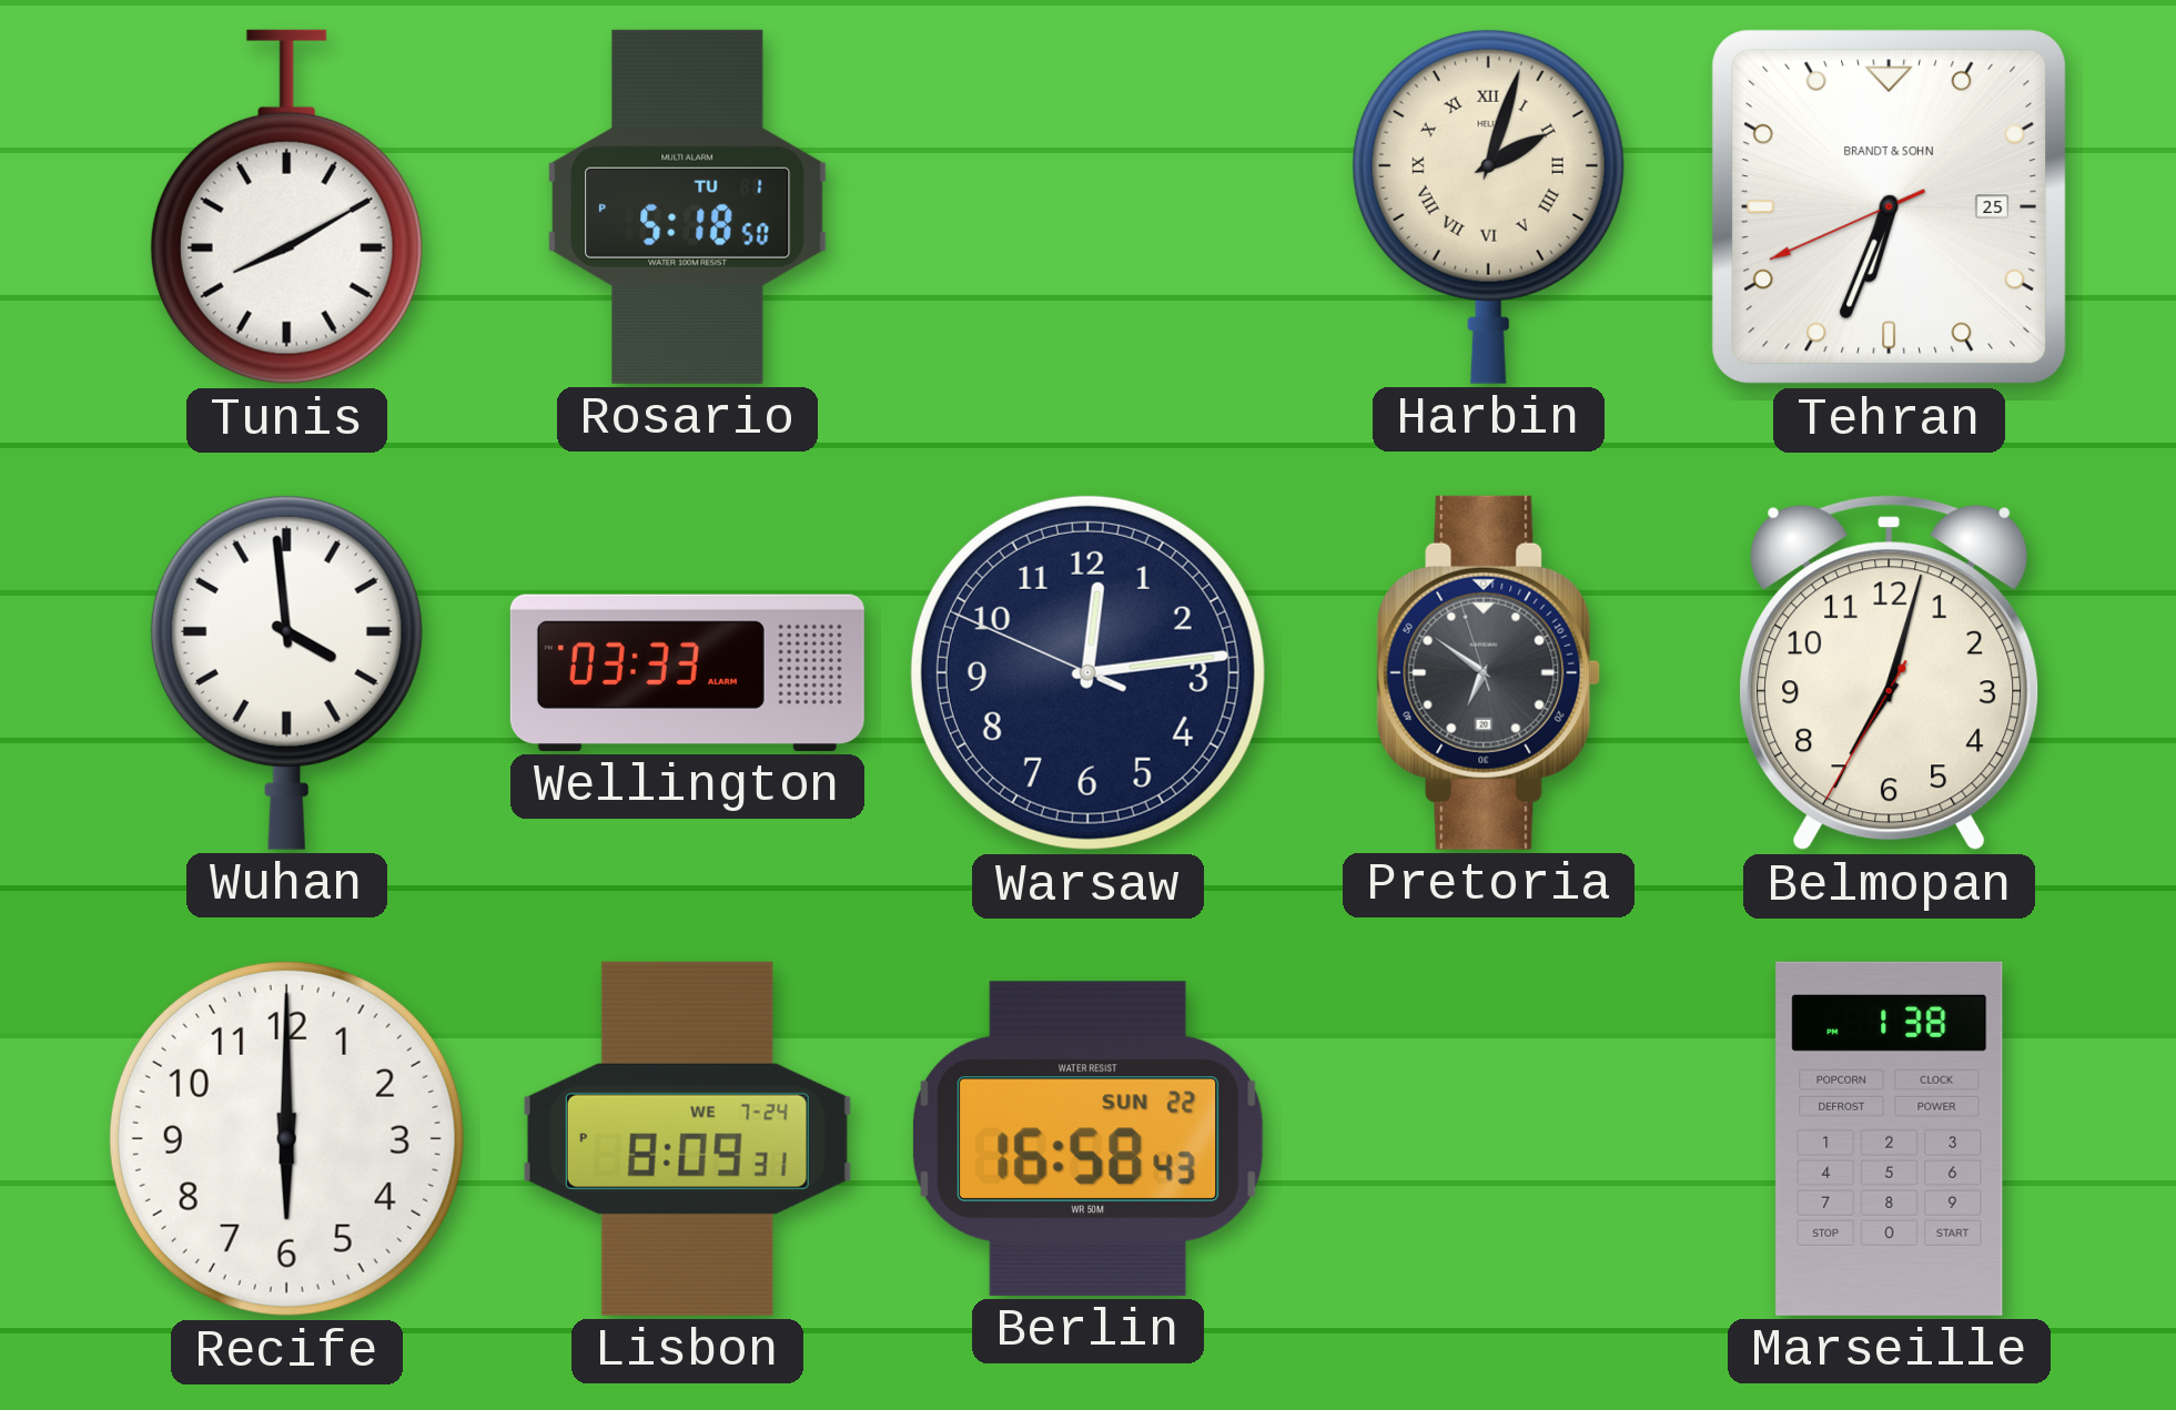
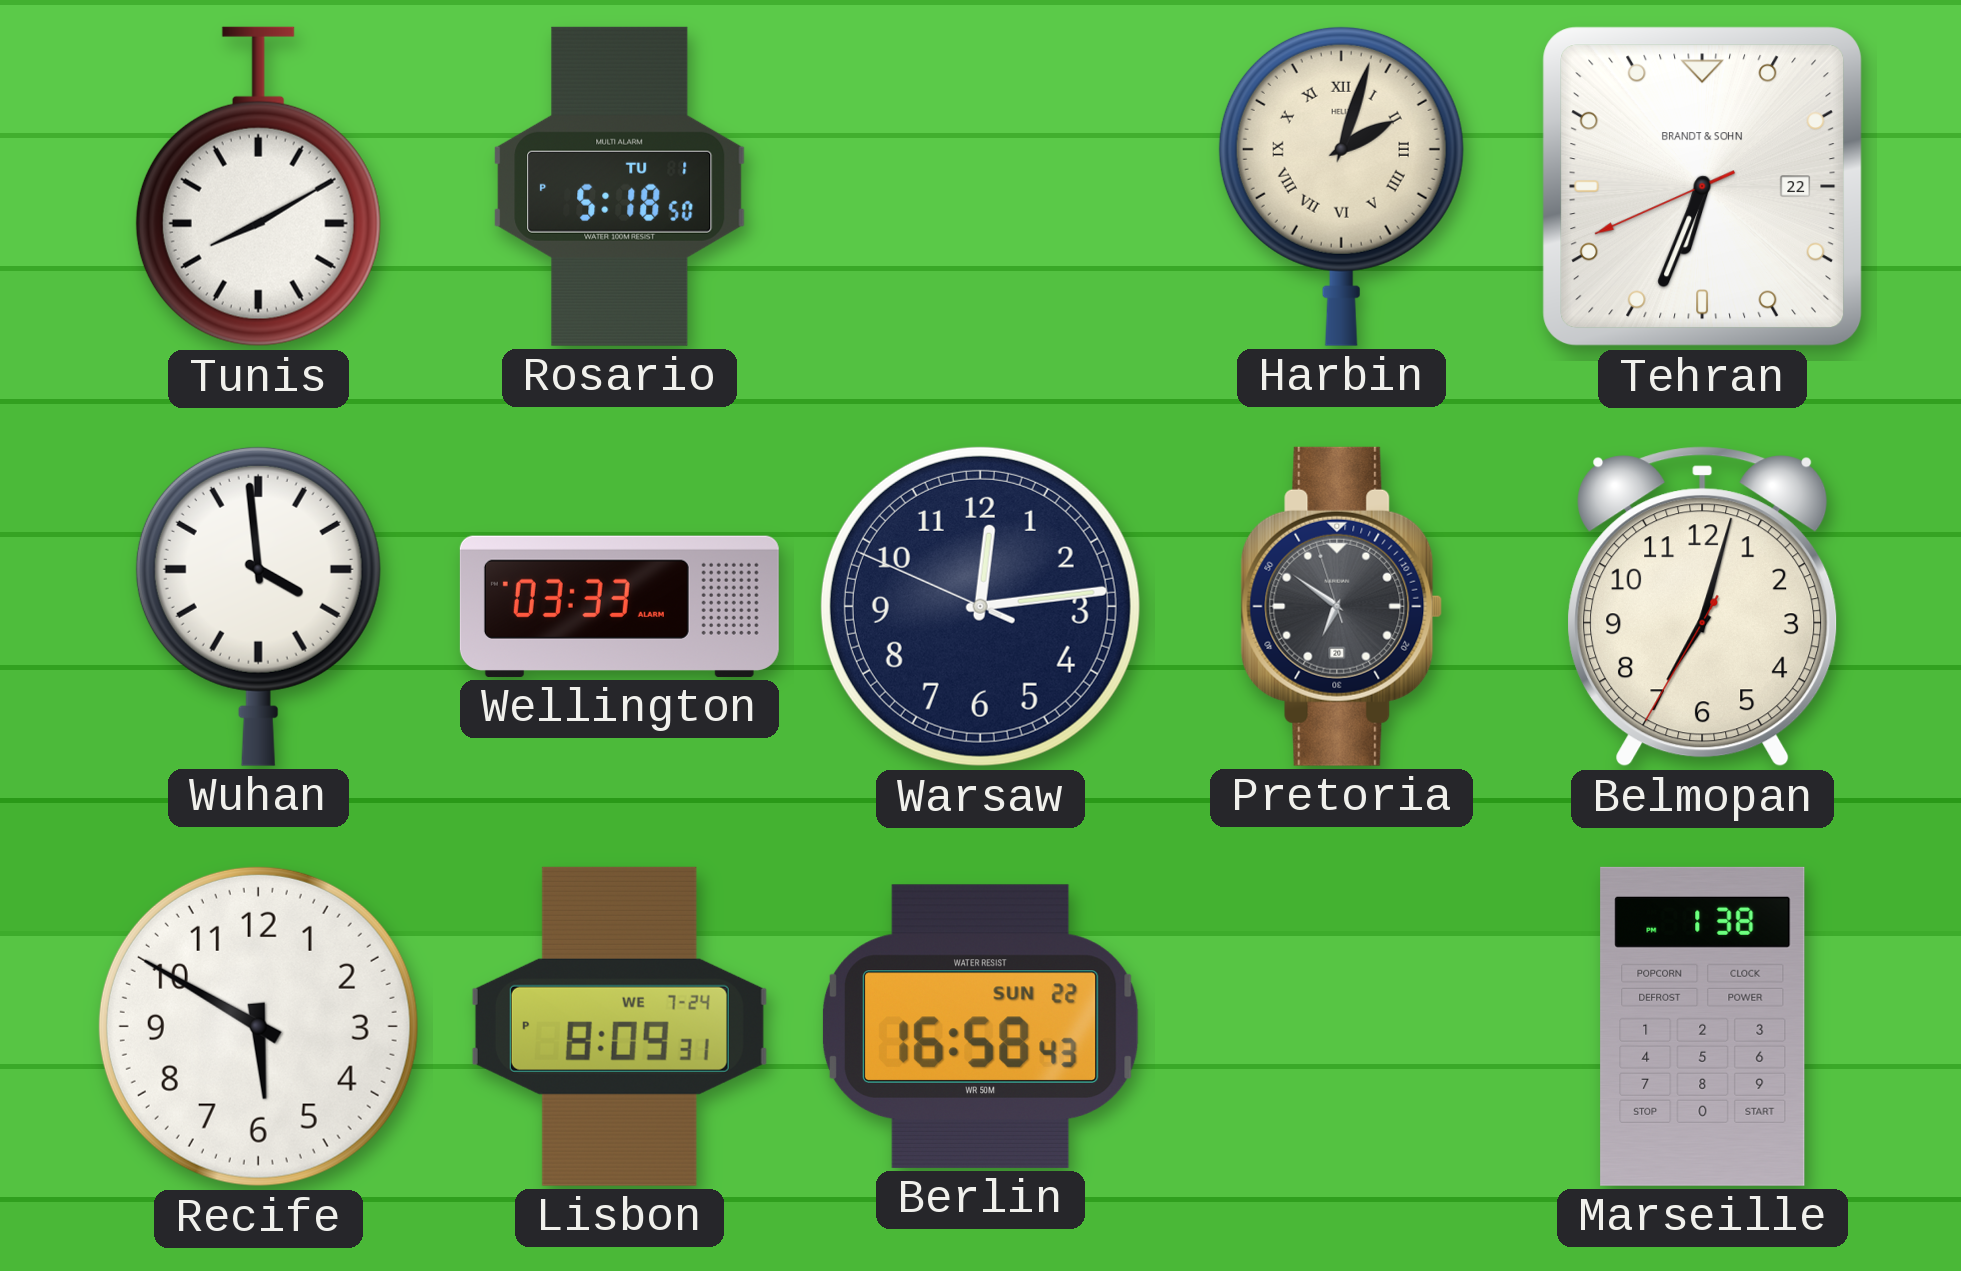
Tehran date: 25 -> 22 (1703, 187)
Recife: 6:00 -> 5:50 (258, 1026)
